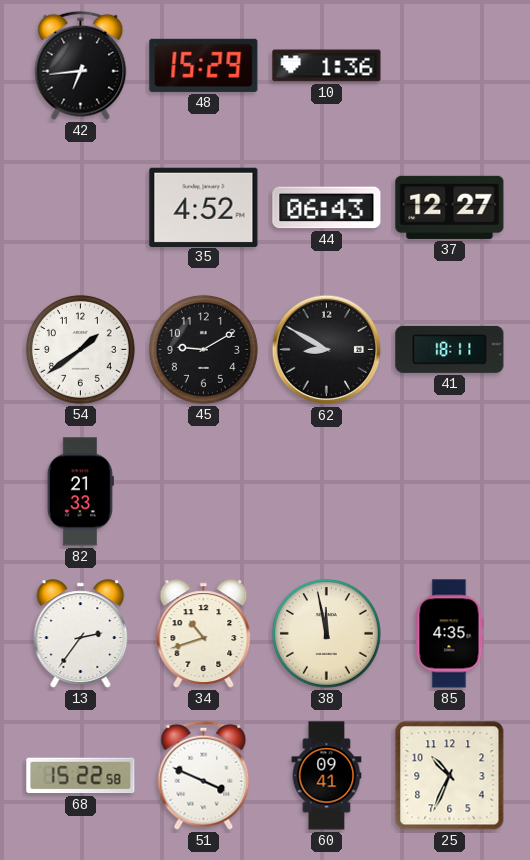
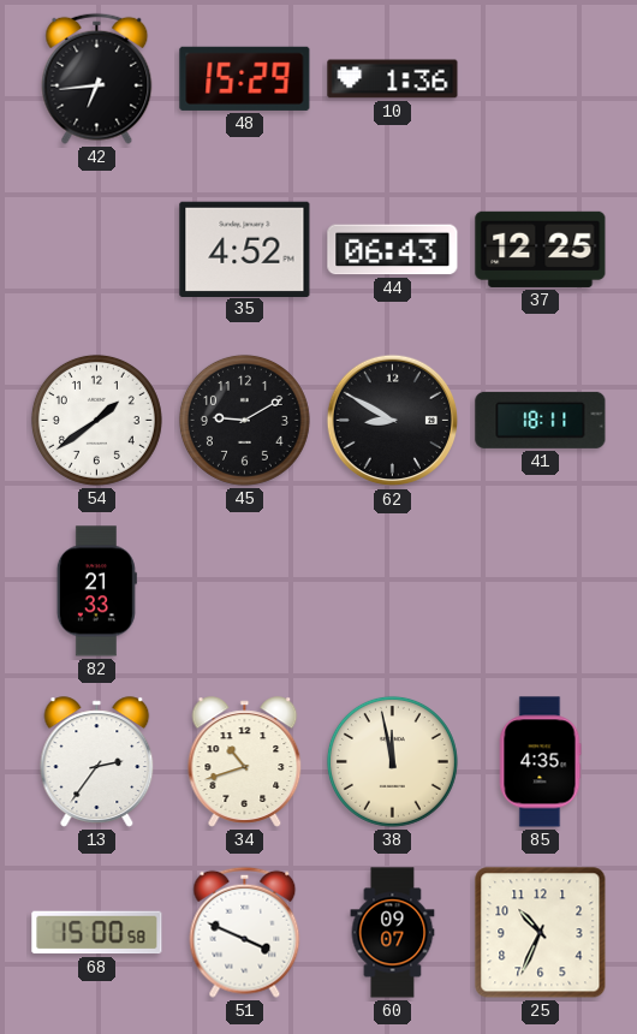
37: 12:27 -> 12:25 (541, 249)
68: 15:22 -> 15:00 (97, 933)
60: 09:41 -> 09:07 (393, 933)
